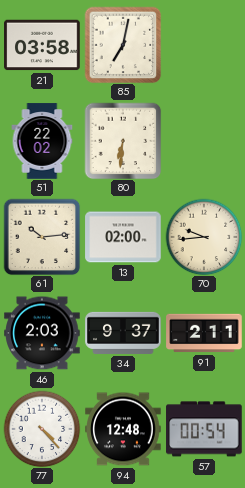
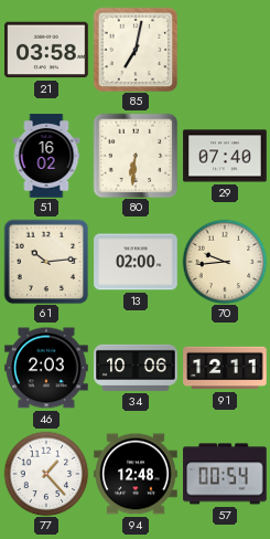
51: 22:02 -> 16:02 (46, 156)
29: none -> 07:40 (225, 156)
34: 9:37 -> 10:06 (136, 368)
91: 2:11 -> 12:11 (225, 368)
77: 4:23 -> 1:23 (46, 474)
